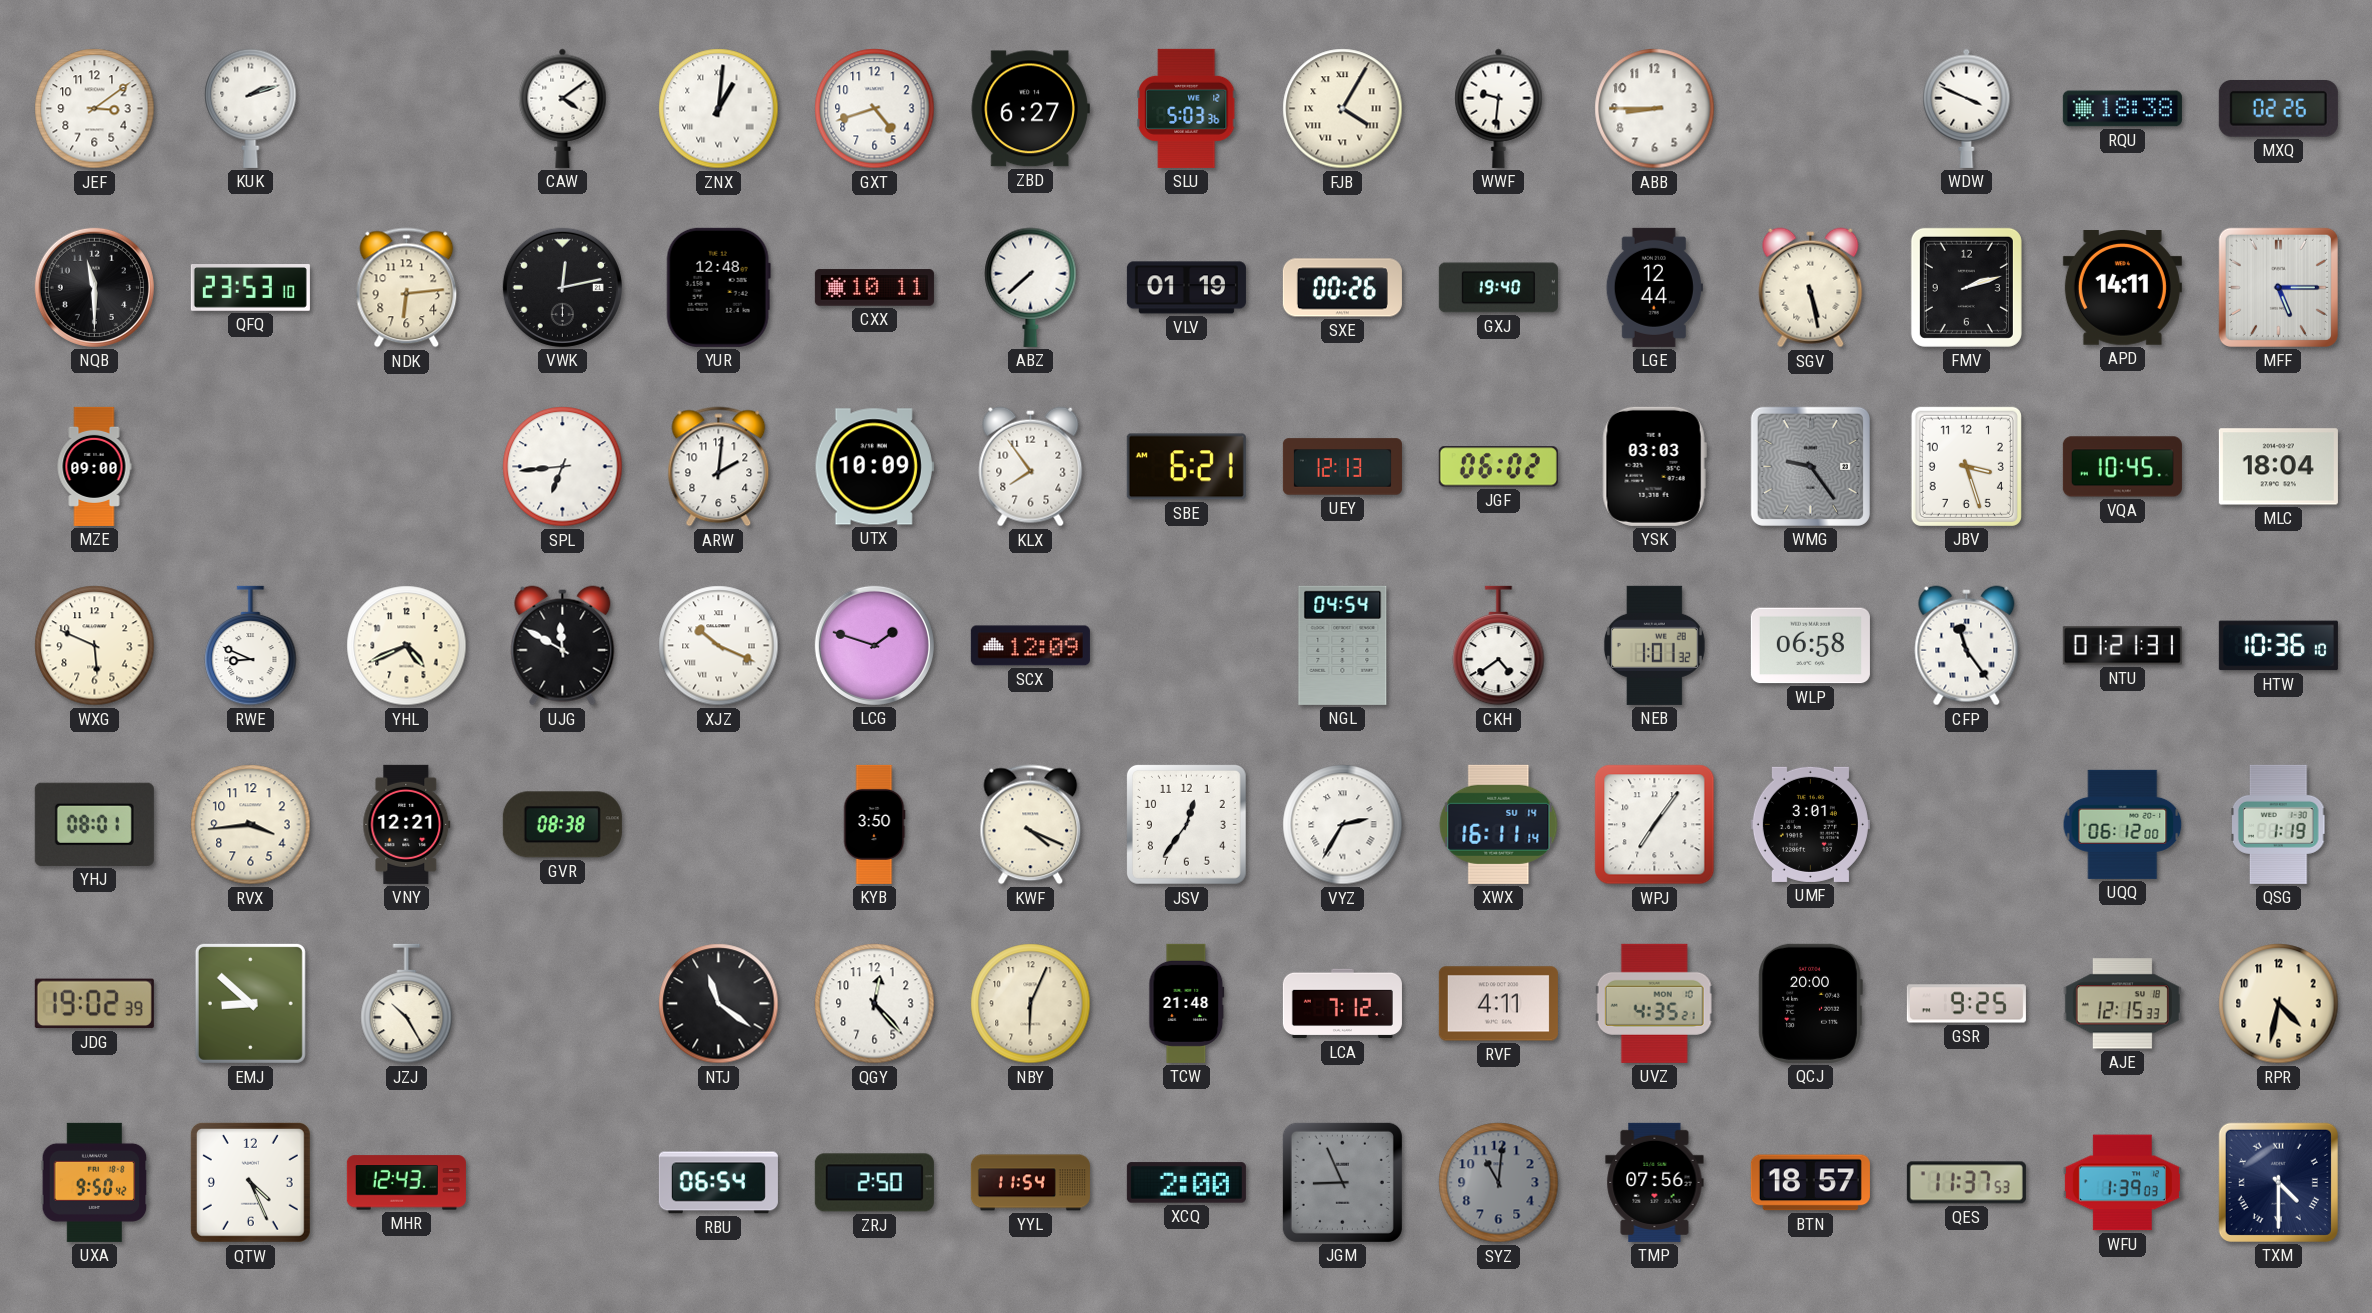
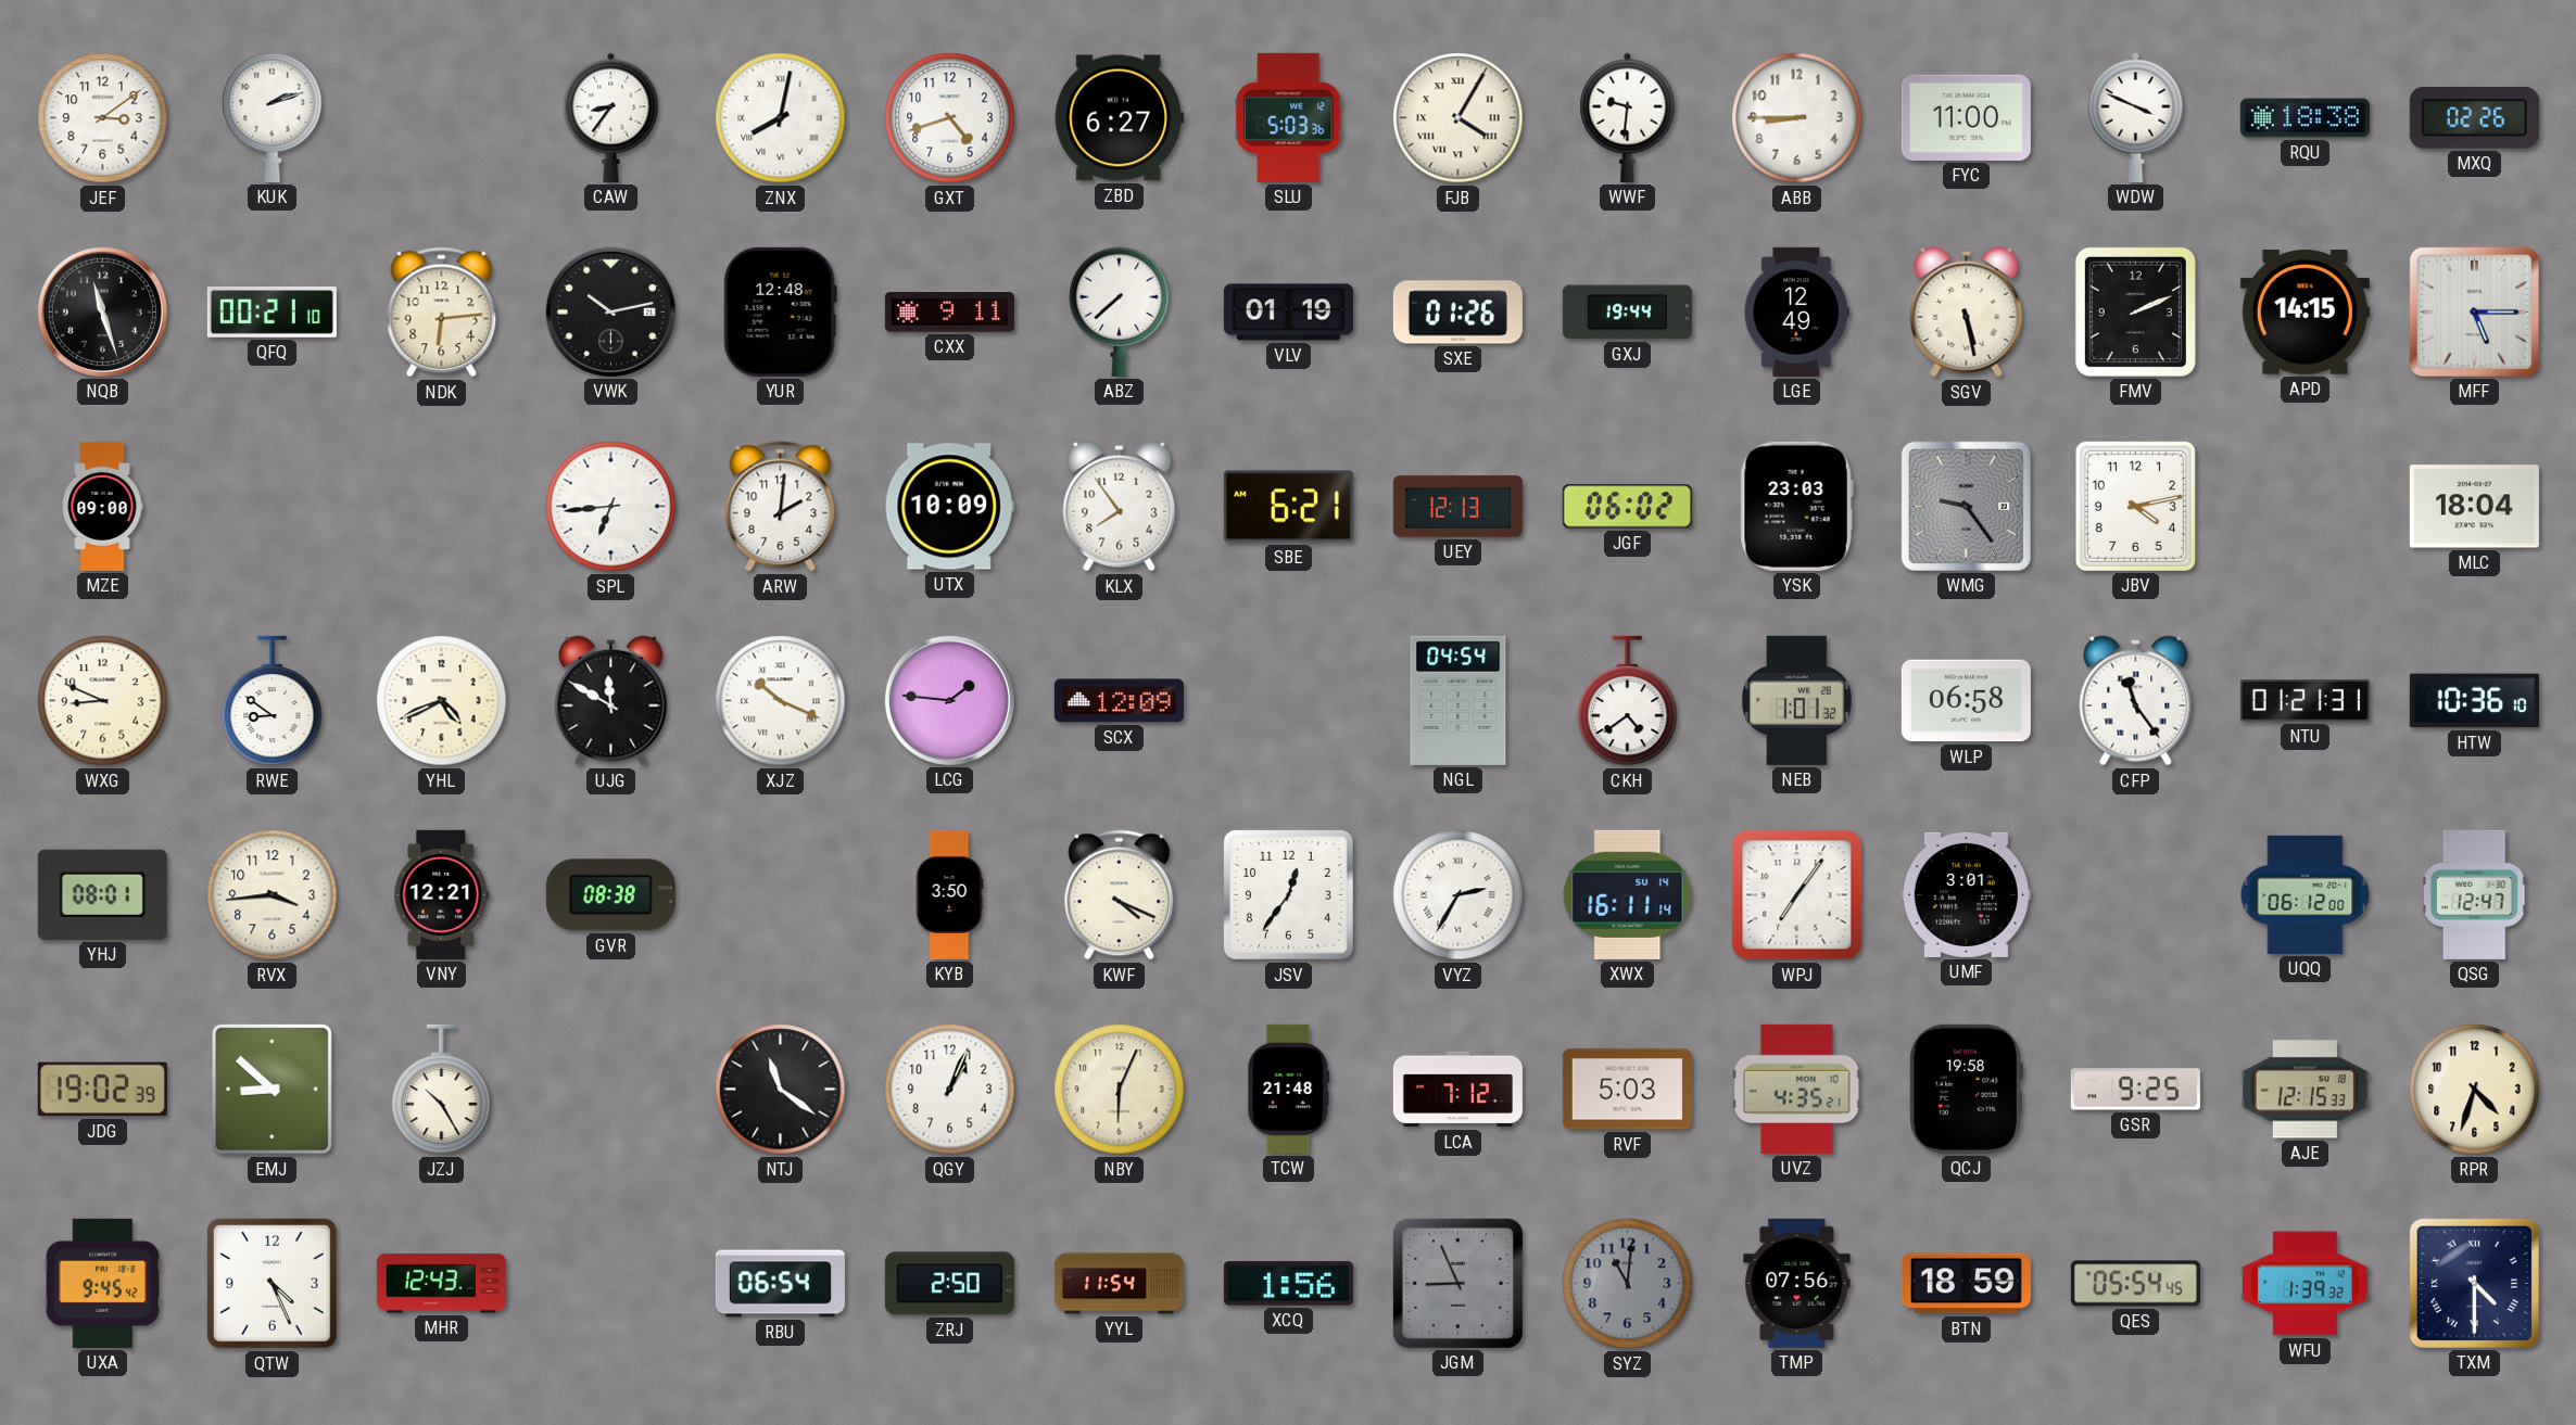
CAW: 4:09 -> 8:36 (611, 117)
ZNX: 1:01 -> 8:02 (781, 118)
FYC: none -> 11:00 (1966, 117)
NQB: 11:30 -> 11:27 (102, 311)
QFQ: 23:53 -> 00:21 (272, 313)
VWK: 12:13 -> 10:13 (610, 311)
CXX: 10:11 -> 9:11 (949, 313)
SXE: 00:26 -> 01:26 (1457, 313)
GXJ: 19:40 -> 19:44 (1627, 313)
LGE: 12:44 -> 12:49 (1796, 311)
FMV: 2:12 -> 2:11 (2135, 311)
APD: 14:11 -> 14:15 (2304, 313)
YSK: 03:03 -> 23:03 (1796, 506)
JBV: 3:27 -> 4:13 (2135, 506)
VQA: 10:45 -> none (2122, 467)
WXG: 5:49 -> 8:49 (103, 701)
RWE: 8:49 -> 8:51 (273, 701)
LCG: 1:48 -> 1:46 (949, 700)
QSG: 1:19 -> 12:47 (2474, 894)
QGY: 12:23 -> 1:04 (950, 1090)
RVF: 4:11 -> 5:03 (1627, 1090)
QCJ: 20:00 -> 19:58 (1966, 1089)
RPR: 4:32 -> 4:33 (2475, 1090)
UXA: 9:50 -> 9:45 (103, 1283)
XCQ: 2:00 -> 1:56 (1288, 1284)
BTN: 18:57 -> 18:59 (1966, 1284)
QES: 11:37 -> 05:54 (2135, 1284)
WFU: 1:39:03 -> 1:39:32 (2304, 1284)
